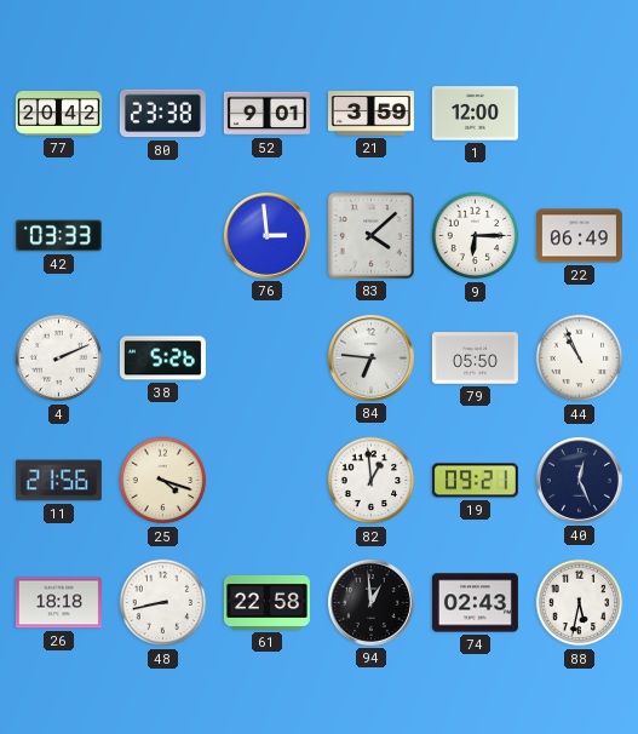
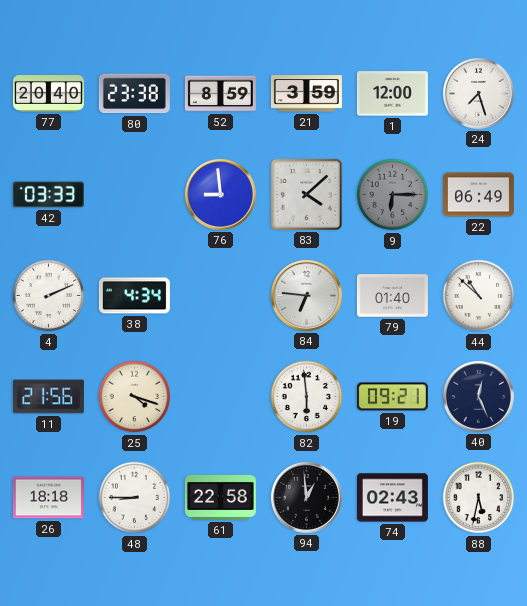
77: 20:42 -> 20:40 (48, 94)
52: 9:01 -> 8:59 (220, 94)
24: none -> 7:27 (478, 93)
76: 2:59 -> 8:59 (220, 194)
9 dial: white -> grey (393, 195)
38: 5:26 -> 4:34 (134, 296)
79: 05:50 -> 01:40 (392, 296)
44: 10:56 -> 10:52 (479, 296)
82: 12:59 -> 5:59 (307, 397)
48: 8:43 -> 8:45 (135, 498)
